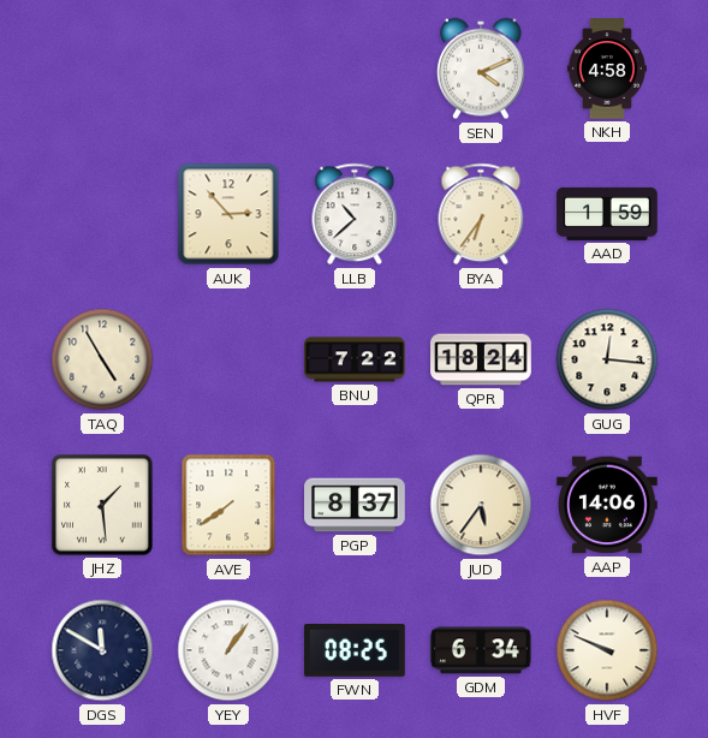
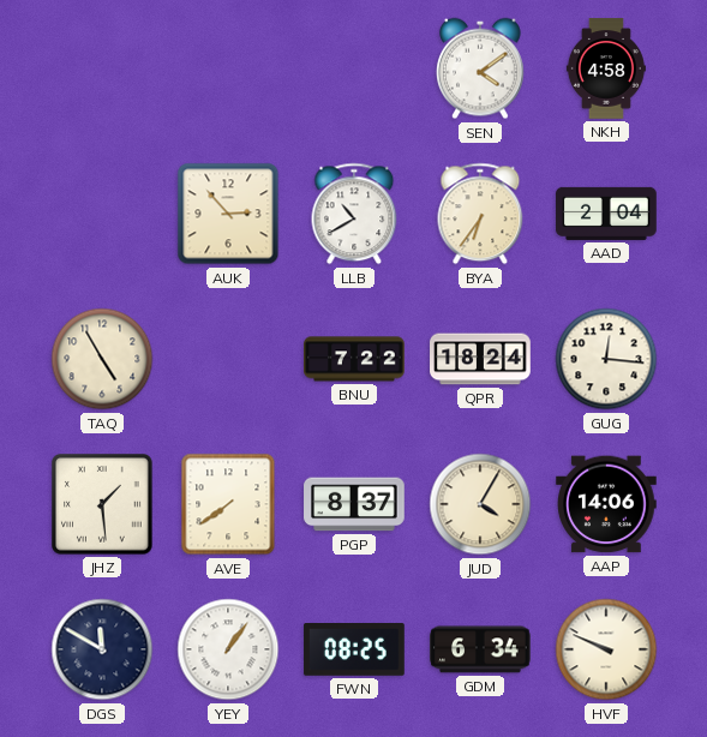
SEN: 4:11 -> 4:09 (481, 68)
LLB: 10:38 -> 10:40 (354, 214)
AAD: 1:59 -> 2:04 (606, 214)
JUD: 5:36 -> 4:05 (480, 504)
